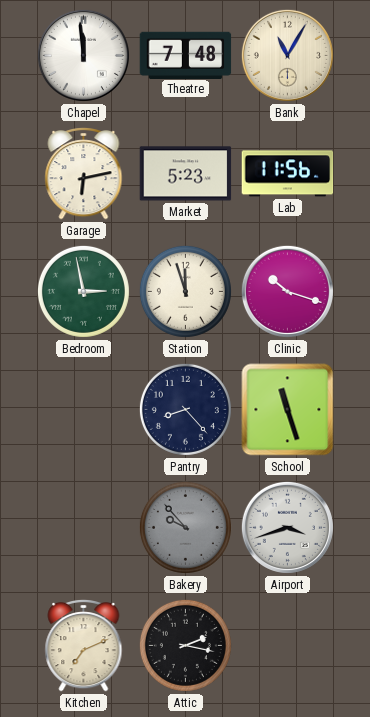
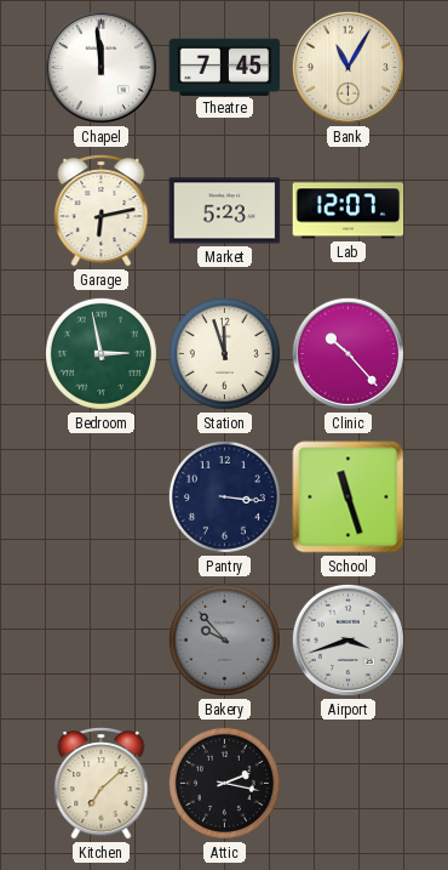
Theatre: 7:48 -> 7:45 (225, 67)
Lab: 11:56 -> 12:07 (349, 211)
Clinic: 10:18 -> 10:23 (348, 353)
Pantry: 8:23 -> 3:16 (224, 496)
Kitchen: 7:11 -> 7:08 (102, 783)
